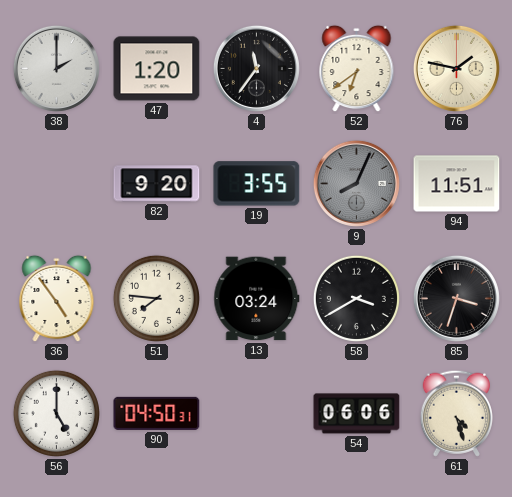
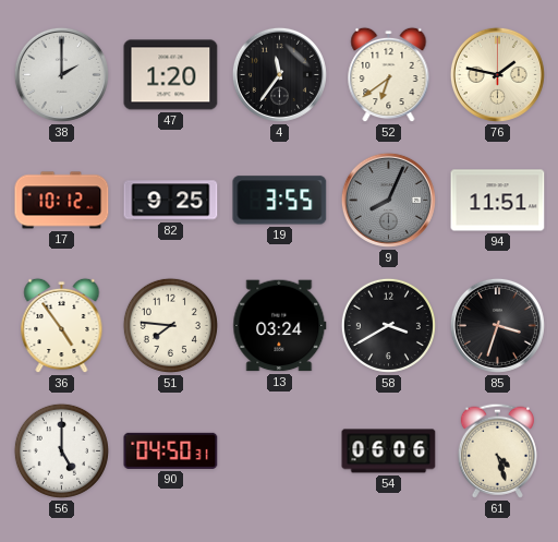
17: none -> 10:12 (62, 201)
82: 9:20 -> 9:25 (171, 201)
